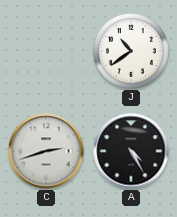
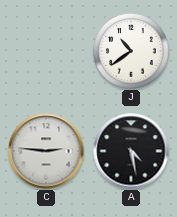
C: 2:42 -> 2:46 (46, 151)
A: 4:25 -> 4:28 (131, 151)
